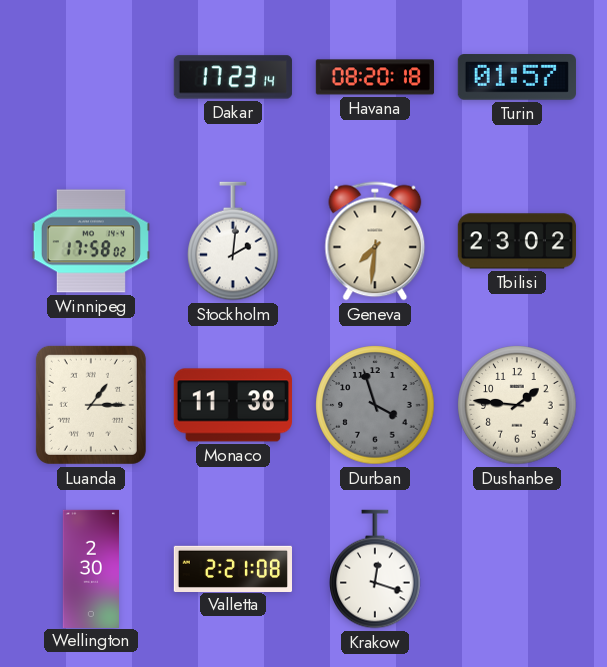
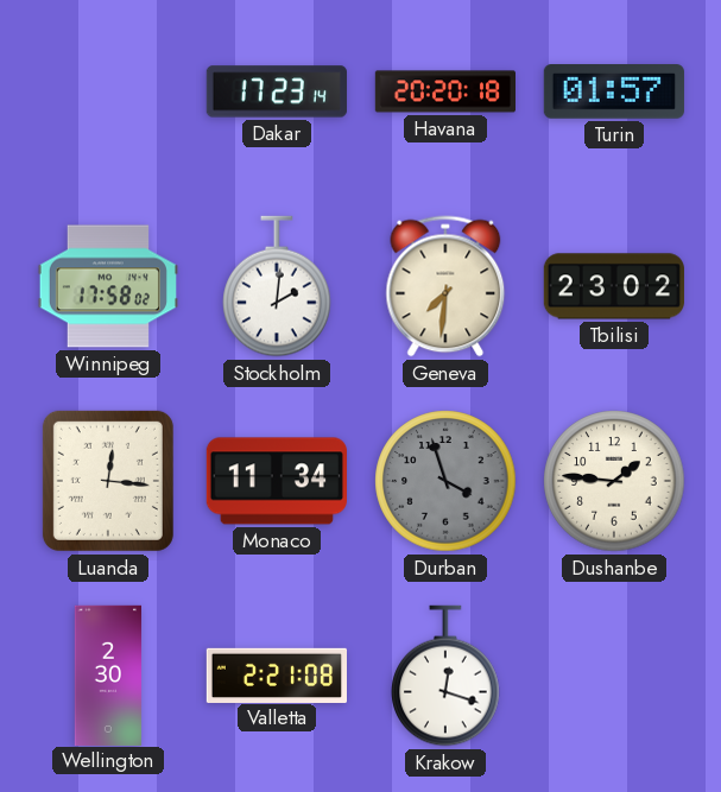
Havana: 08:20 -> 20:20 (444, 91)
Luanda: 1:15 -> 12:16 (108, 481)
Monaco: 11:38 -> 11:34 (277, 481)
